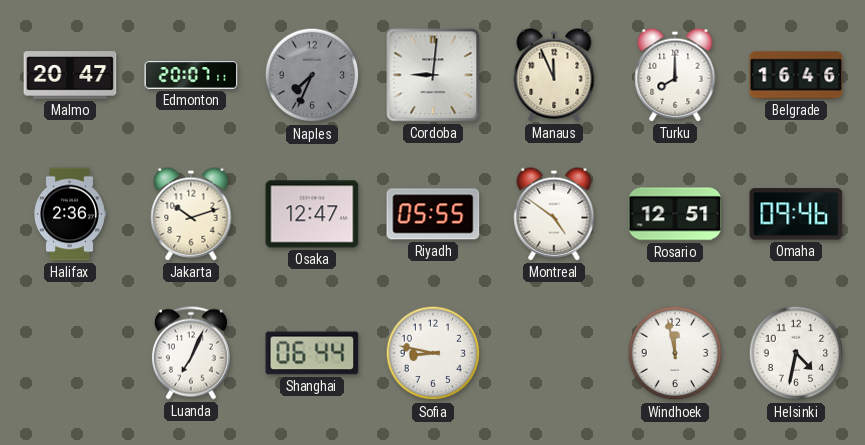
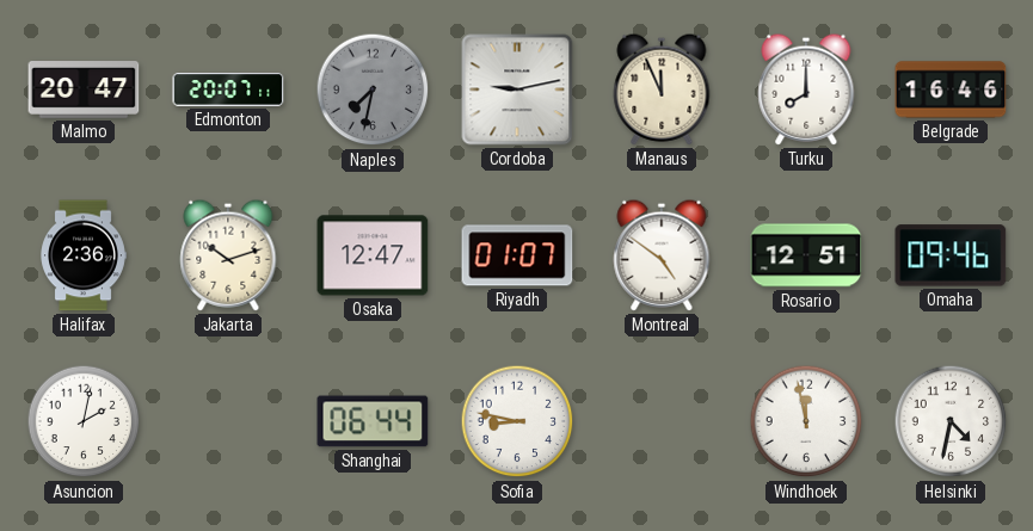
Naples: 7:34 -> 7:32 (373, 89)
Cordoba: 9:01 -> 9:13 (517, 89)
Riyadh: 05:55 -> 01:07 (517, 255)
Asuncion: none -> 2:02 (84, 421)
Luanda: 7:04 -> none (191, 353)
